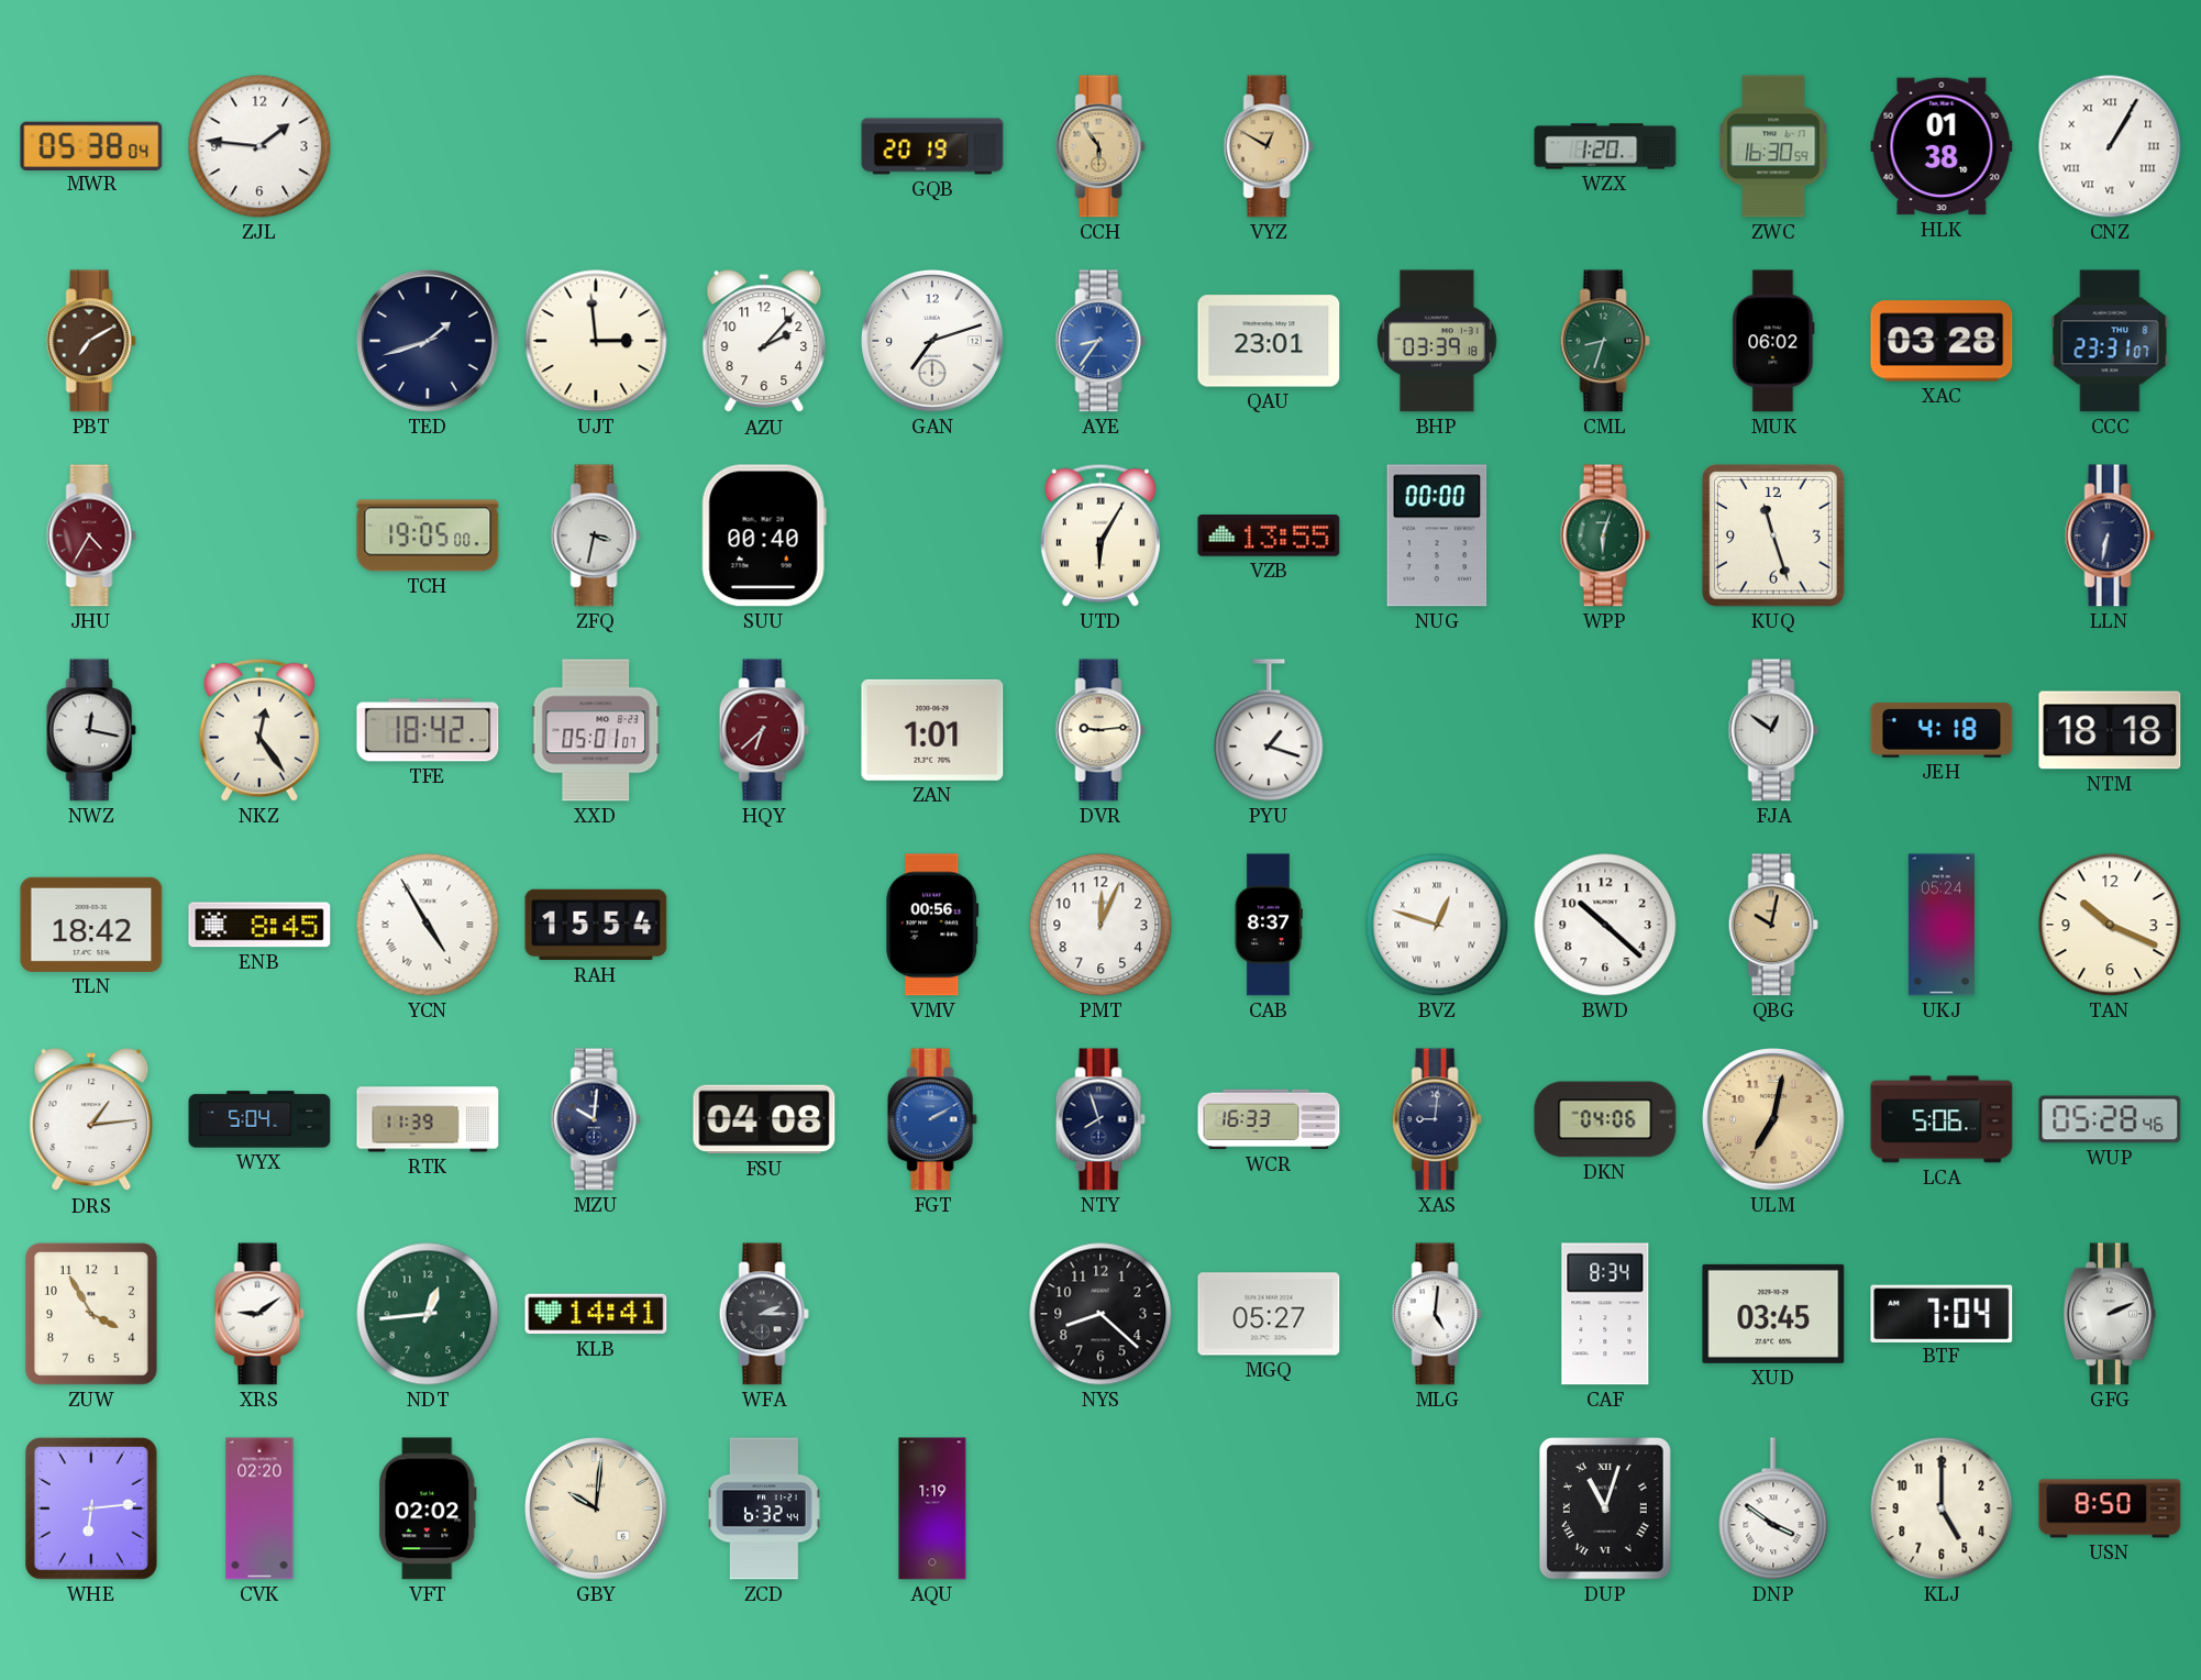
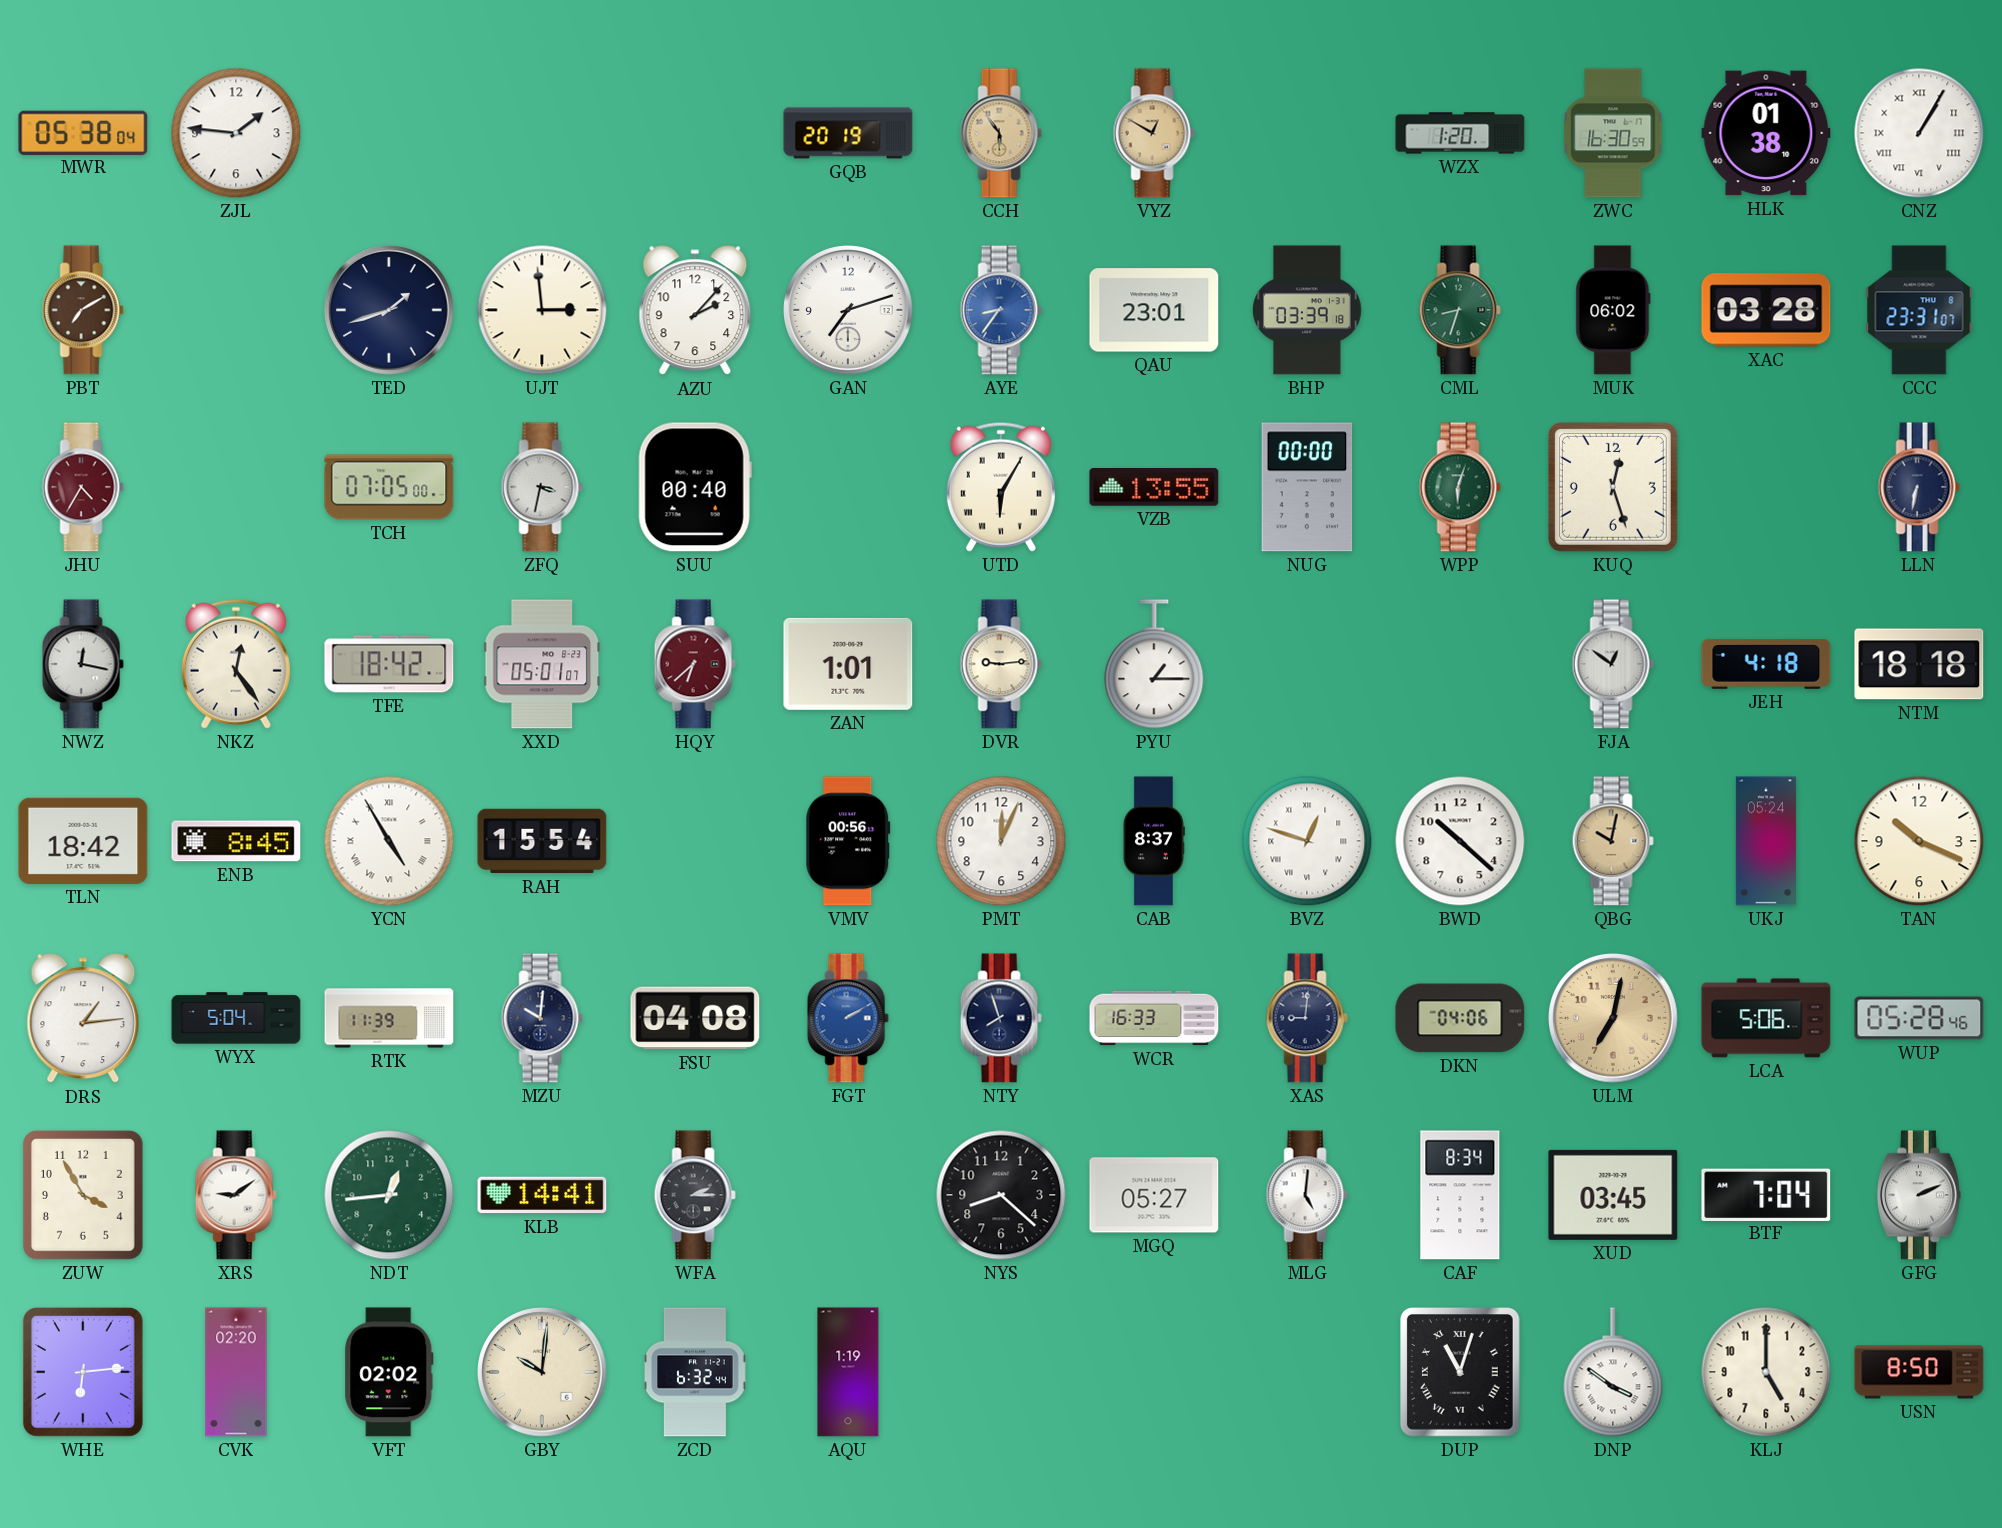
TCH: 19:05 -> 07:05 (389, 487)
KUQ: 11:27 -> 12:27 (1613, 487)
PYU: 1:18 -> 1:15 (1154, 664)
